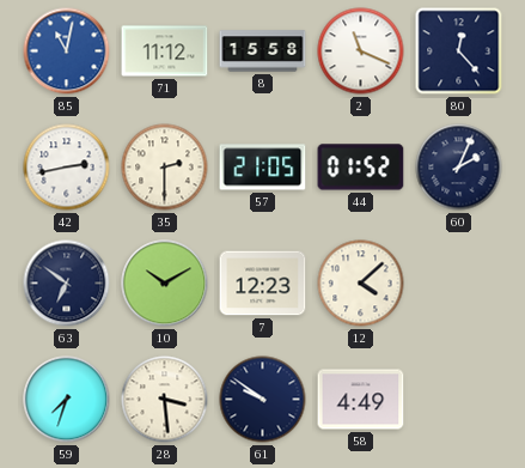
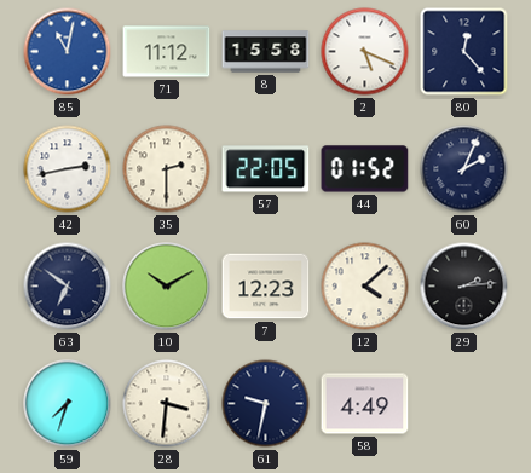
2: 11:19 -> 5:19 (365, 52)
57: 21:05 -> 22:05 (266, 169)
29: none -> 2:14 (464, 287)
28: 3:29 -> 3:31 (167, 404)
61: 9:51 -> 9:32 (266, 404)
